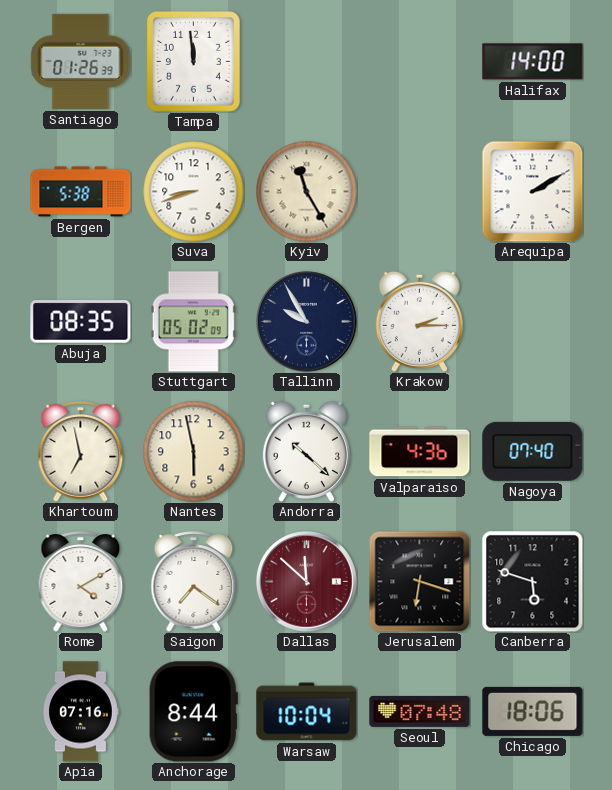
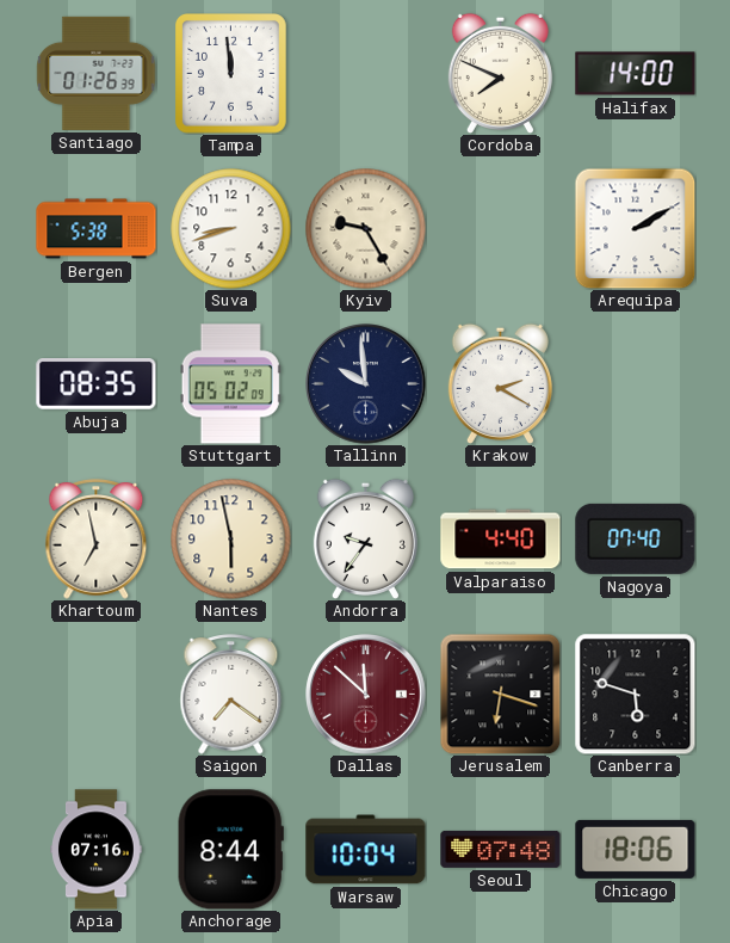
Cordoba: none -> 7:49 (500, 73)
Kyiv: 11:25 -> 9:25 (366, 229)
Tallinn: 9:55 -> 9:59 (366, 384)
Krakow: 2:15 -> 2:20 (500, 383)
Andorra: 10:22 -> 9:36 (365, 538)
Valparaiso: 4:36 -> 4:40 (501, 540)
Rome: 4:10 -> none (81, 582)
